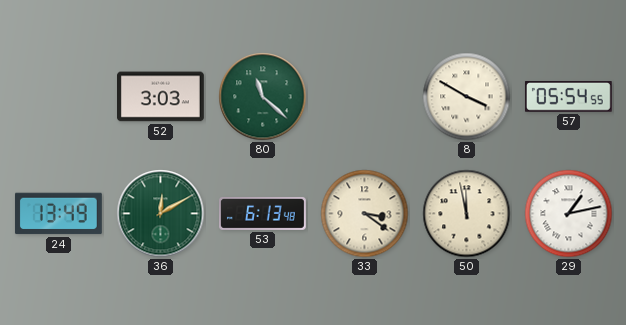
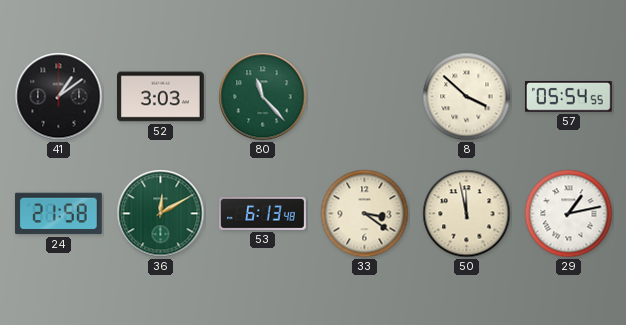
41: none -> 1:09 (59, 97)
80: 11:22 -> 11:23 (263, 97)
8: 3:50 -> 3:52 (467, 97)
24: 13:49 -> 21:58 (58, 214)
